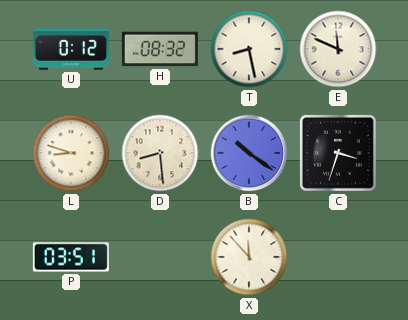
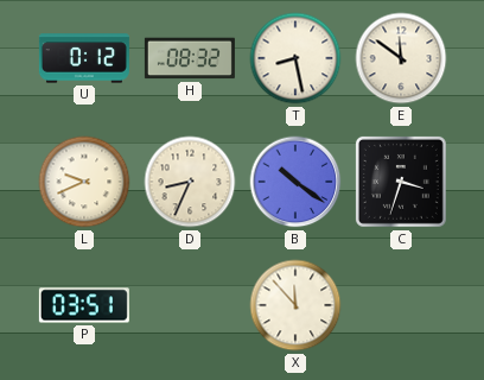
E: 11:49 -> 11:51 (401, 58)
L: 8:48 -> 9:41 (84, 182)
D: 8:29 -> 8:34 (190, 182)
